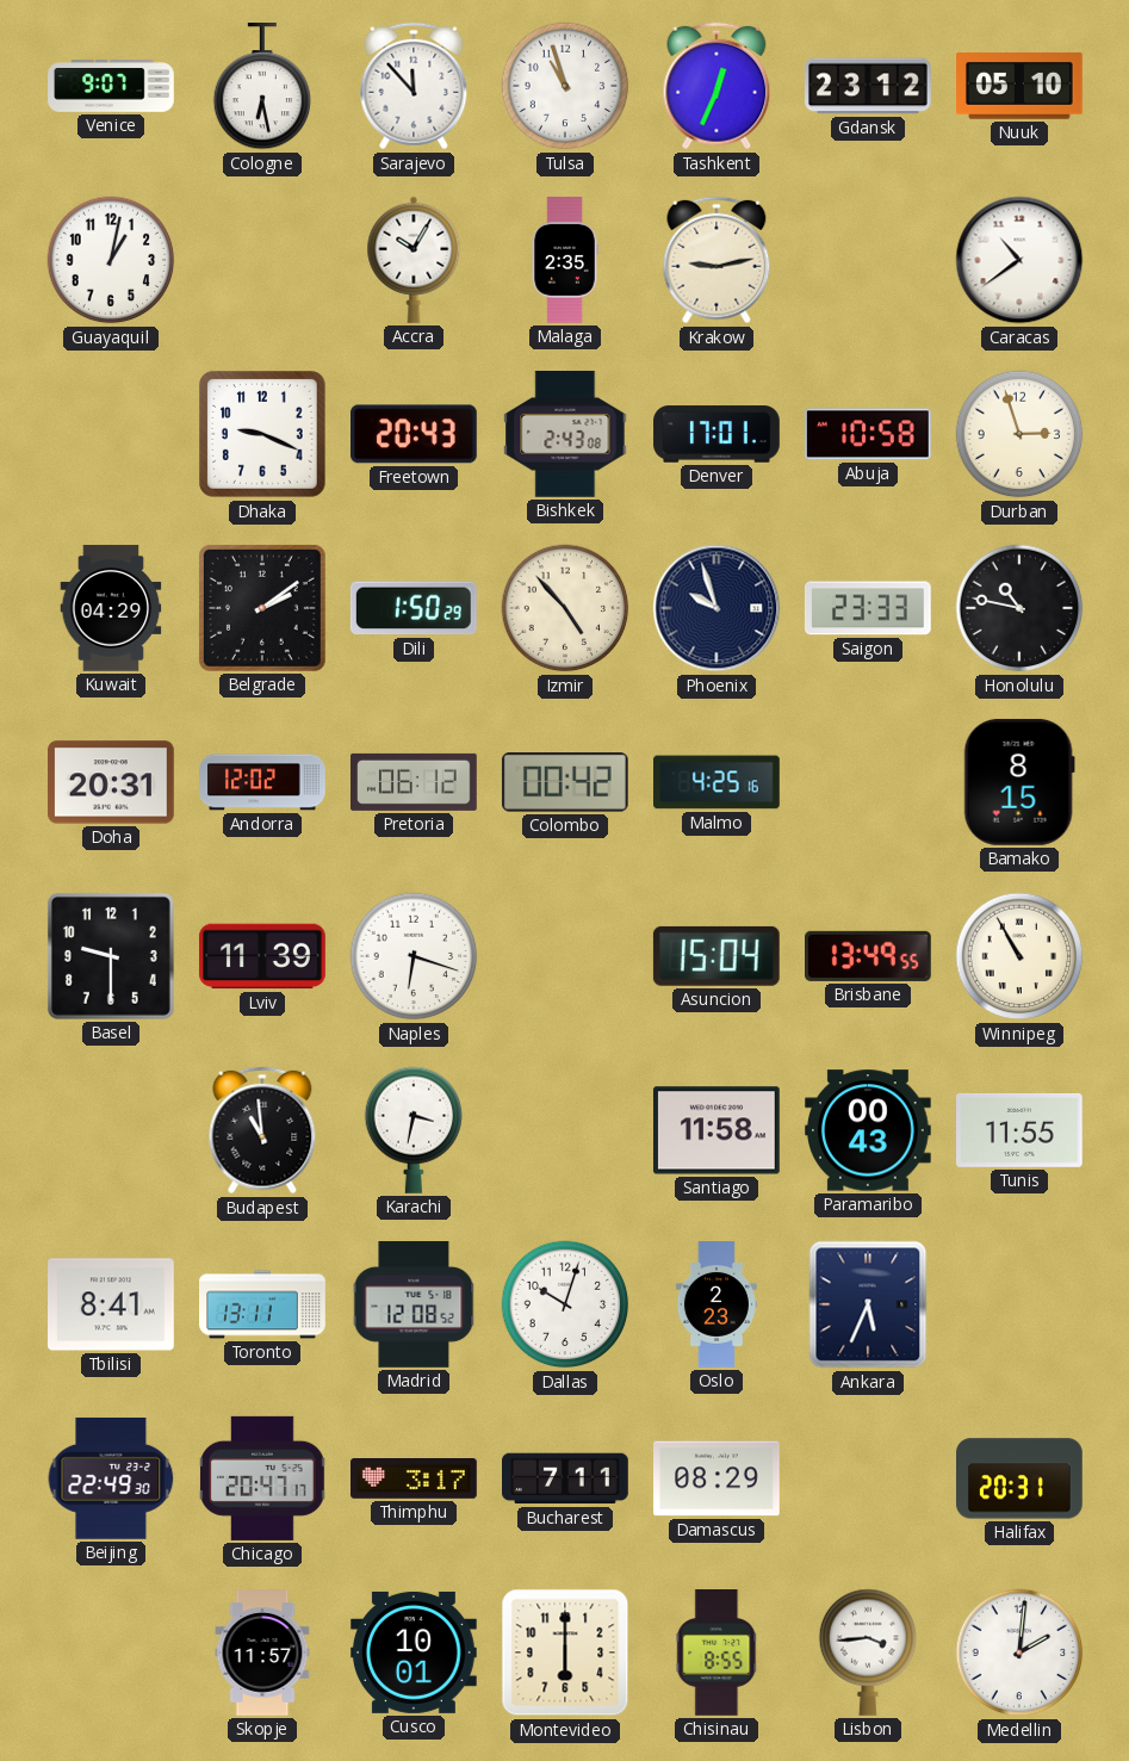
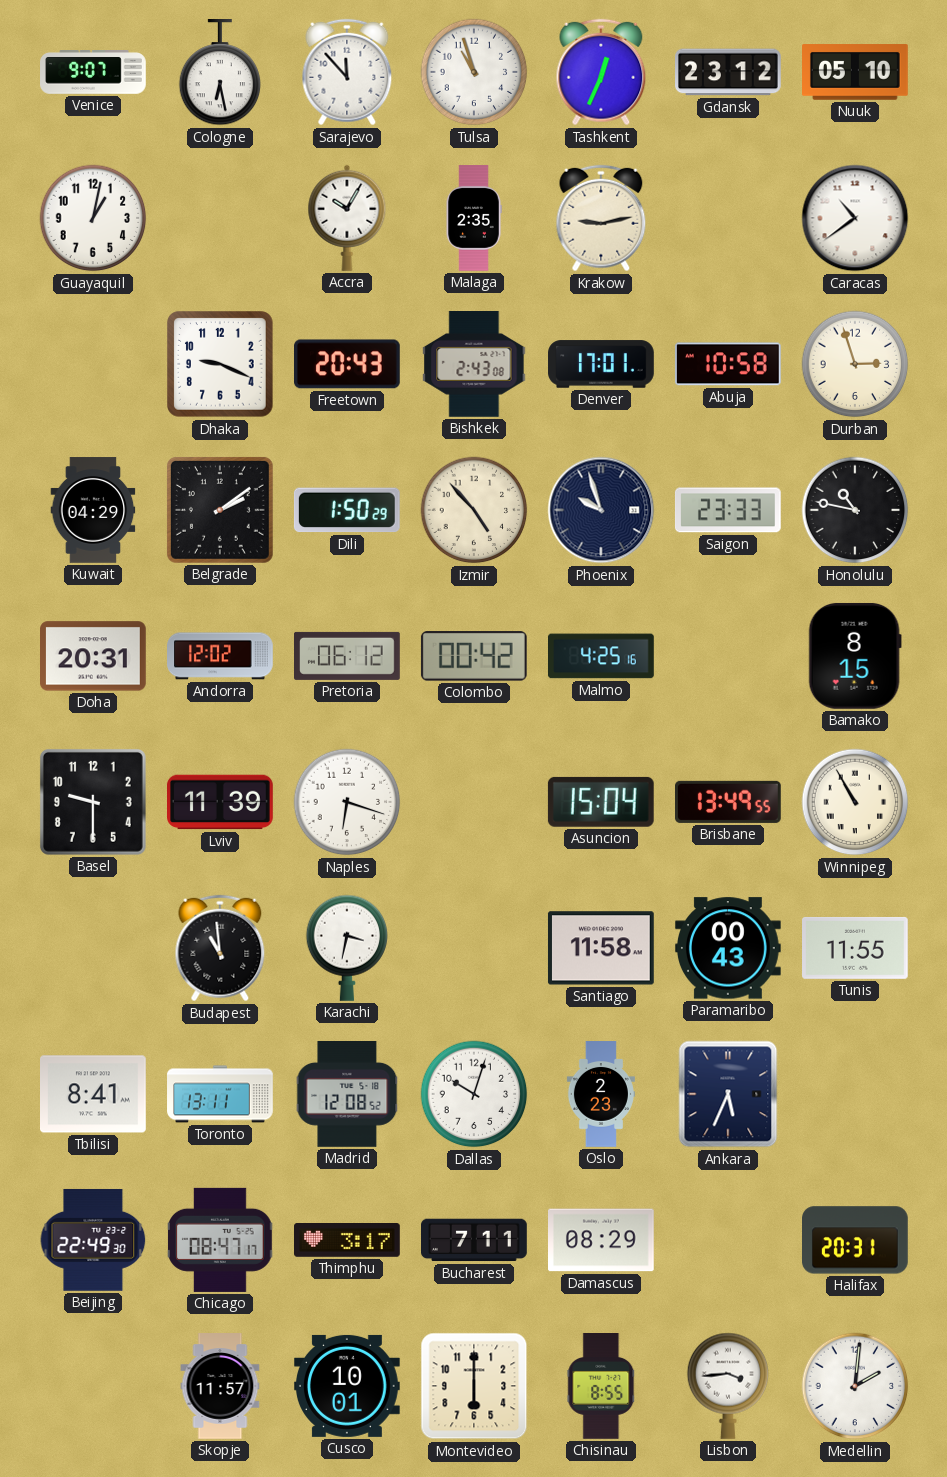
Chicago: 20:47 -> 08:47 (220, 1240)
